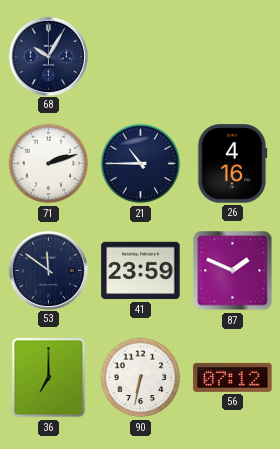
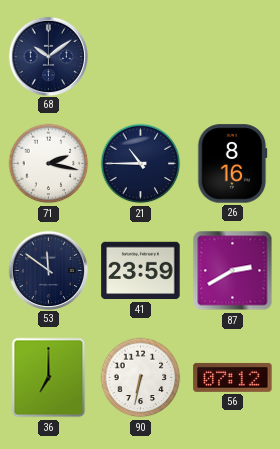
68: 10:05 -> 10:09 (48, 56)
71: 2:12 -> 2:17 (49, 164)
26: 4:16 -> 8:16 (233, 164)
87: 1:49 -> 2:40 (233, 271)
